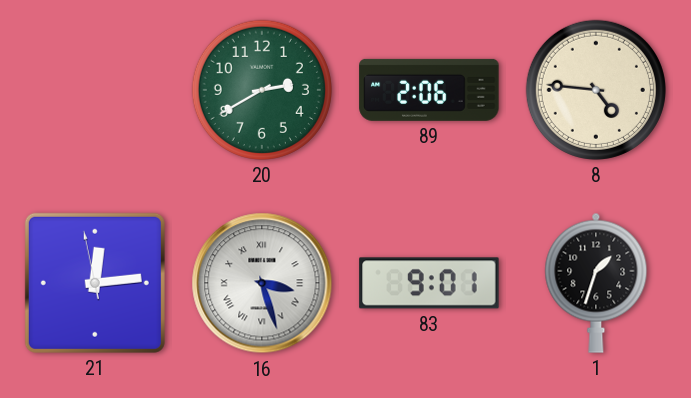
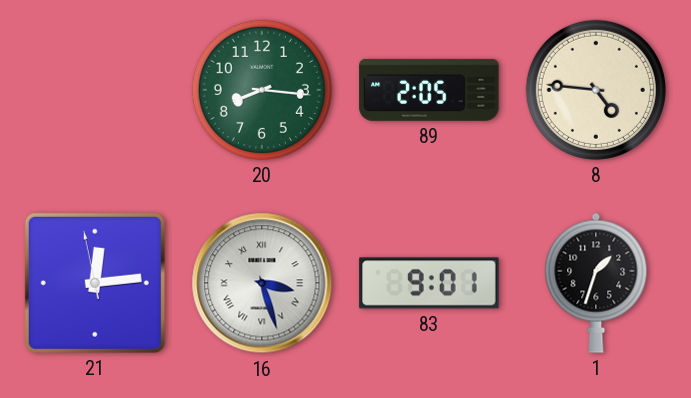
20: 2:40 -> 8:16 (262, 90)
89: 2:06 -> 2:05 (429, 90)
